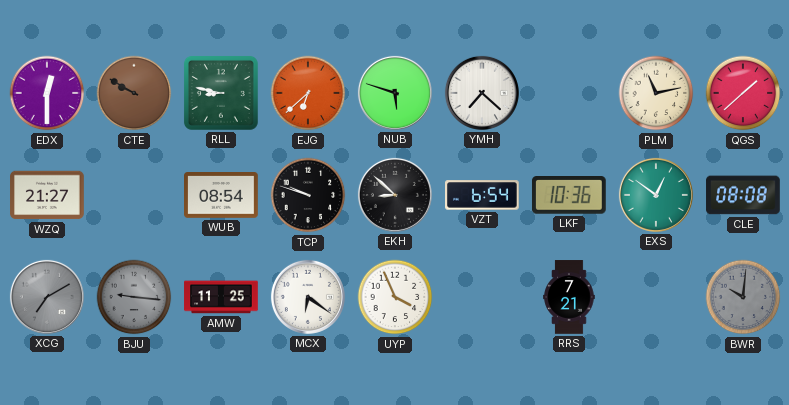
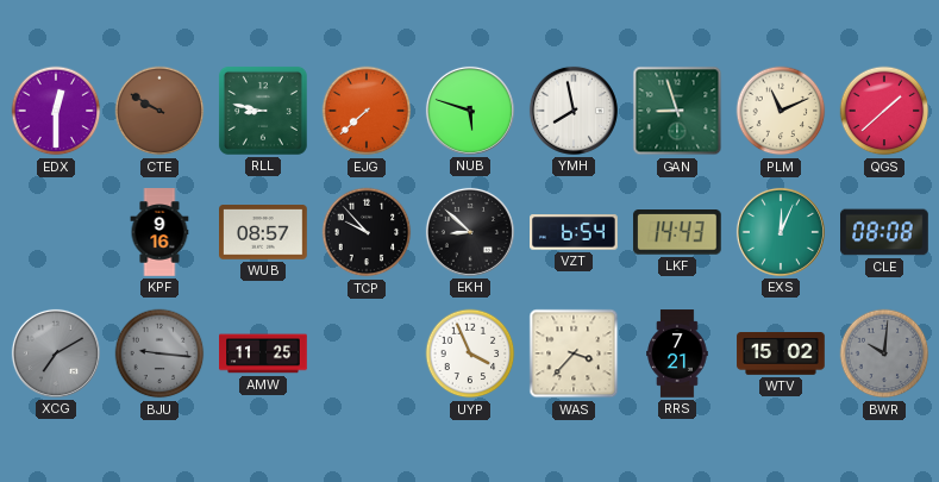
EJG: 6:38 -> 7:38 (367, 111)
YMH: 7:22 -> 7:58 (574, 111)
GAN: none -> 8:57 (677, 111)
PLM: 11:13 -> 11:11 (781, 111)
WZQ: 21:27 -> none (47, 195)
KPF: none -> 9:16 (159, 232)
WUB: 08:54 -> 08:57 (264, 233)
TCP: 9:48 -> 9:53 (367, 232)
LKF: 10:36 -> 14:43 (677, 232)
EXS: 12:51 -> 12:04 (781, 232)
MCX: 6:21 -> none (308, 297)
WAS: none -> 3:37 (574, 353)
WTV: none -> 15:02 (781, 355)
